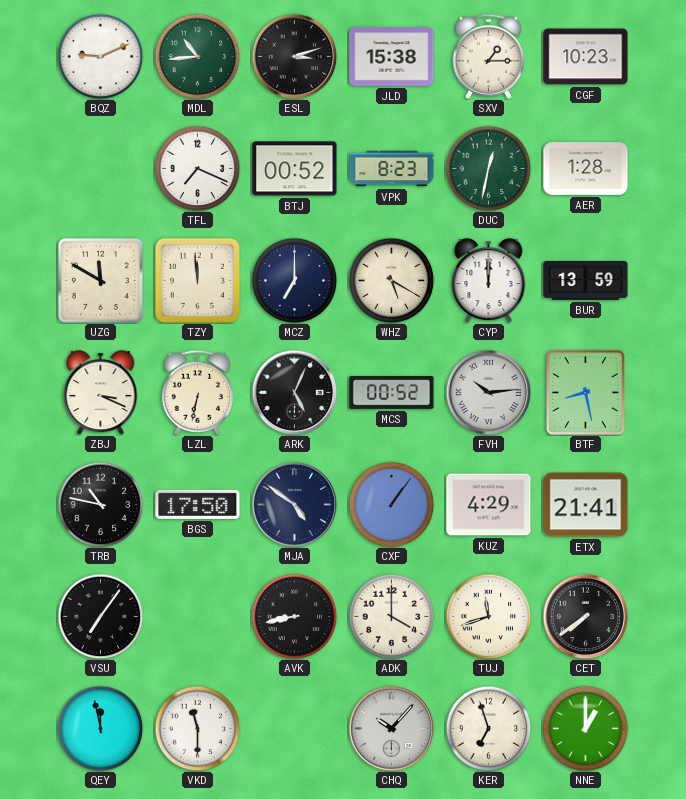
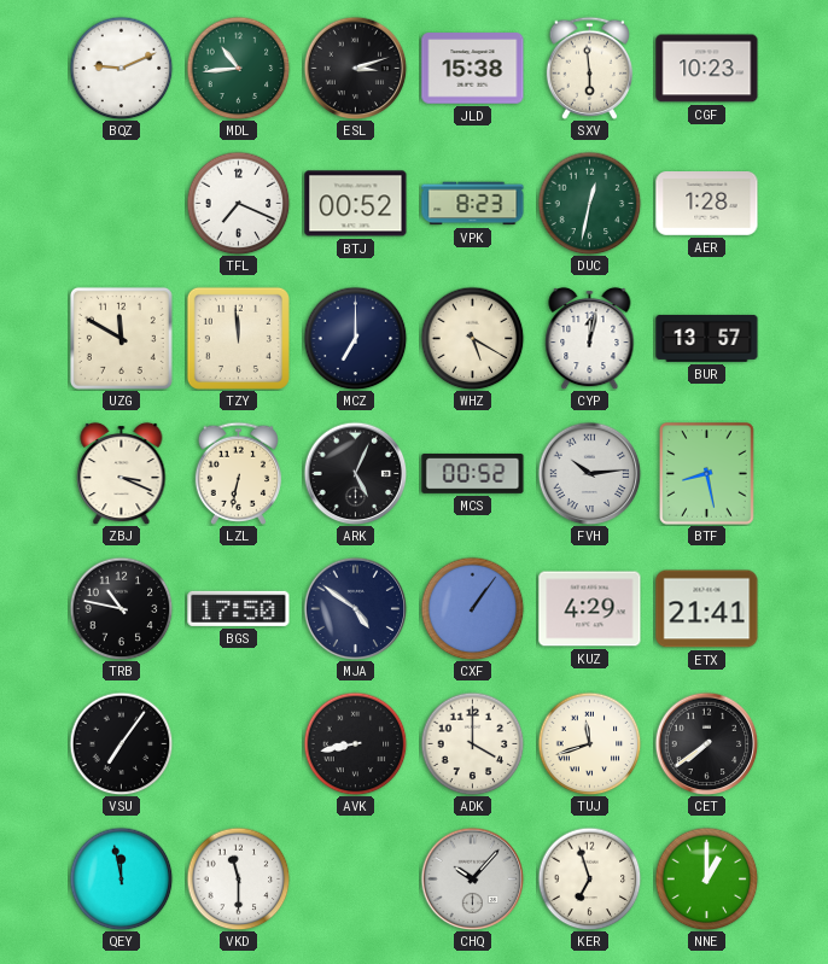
SXV: 1:15 -> 5:59 (589, 68)
CYP: 12:00 -> 12:02 (590, 338)
BUR: 13:59 -> 13:57 (707, 338)
